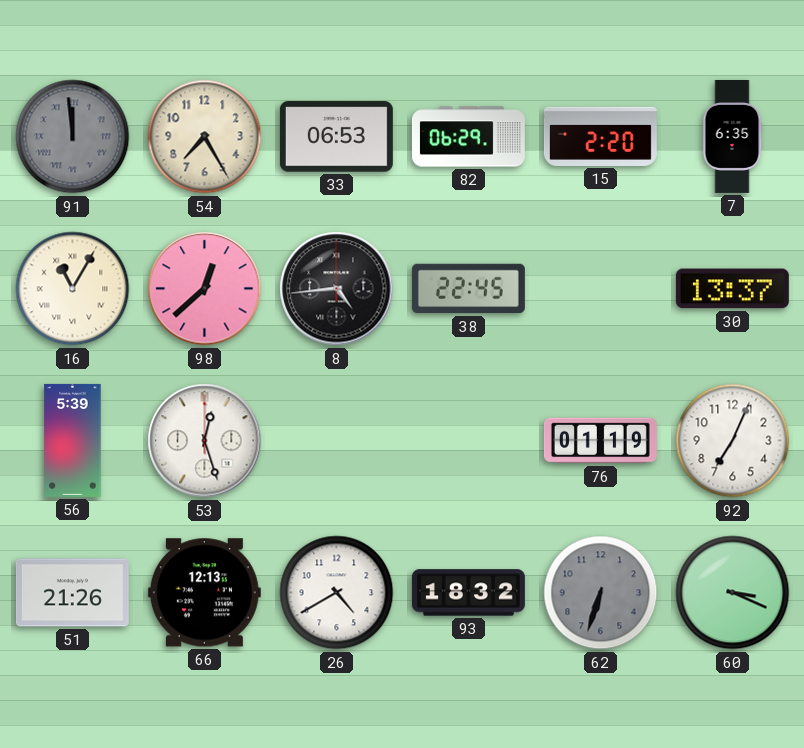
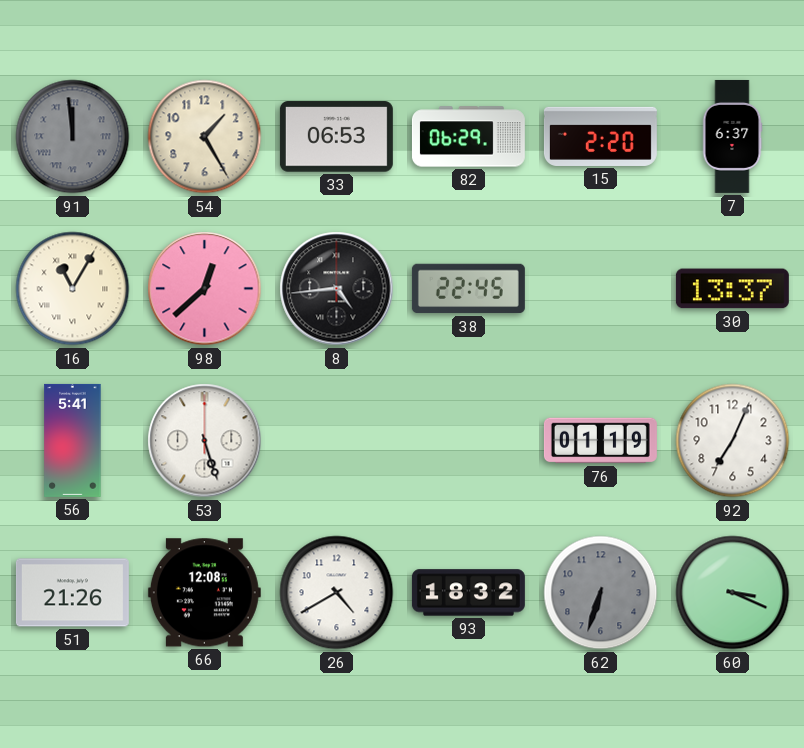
54: 7:25 -> 1:25 (205, 137)
7: 6:35 -> 6:37 (732, 136)
56: 5:39 -> 5:41 (73, 440)
53: 12:27 -> 5:27 (205, 441)
66: 12:13 -> 12:08 (204, 593)
